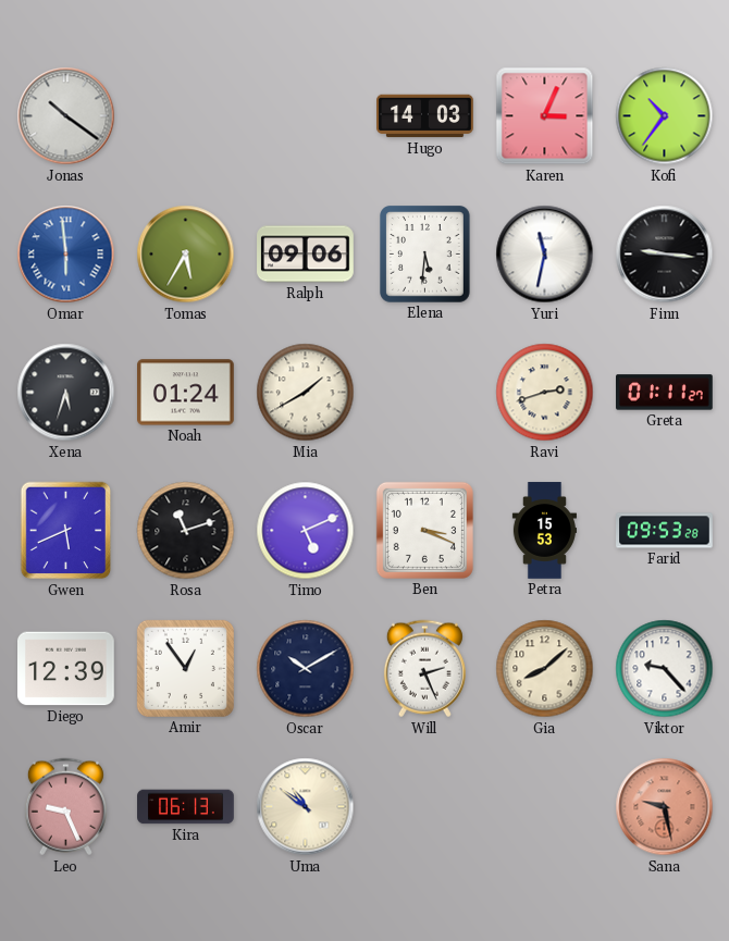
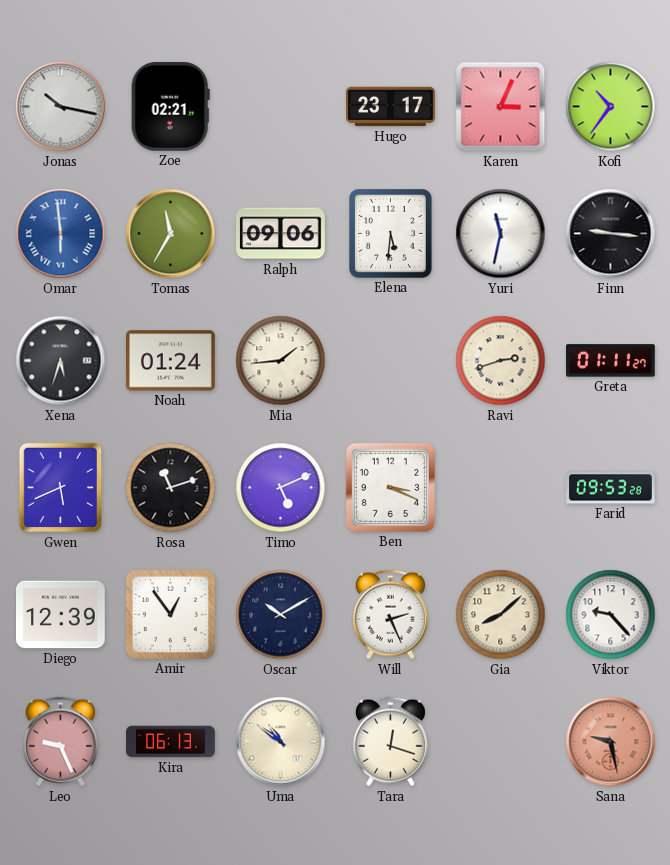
Jonas: 10:21 -> 10:17 (61, 107)
Zoe: none -> 02:21 (170, 106)
Hugo: 14:03 -> 23:17 (391, 107)
Tomas: 5:35 -> 11:35 (171, 234)
Mia: 1:40 -> 1:44 (281, 361)
Petra: 15:53 -> none (544, 531)
Tara: none -> 12:18 (390, 742)
